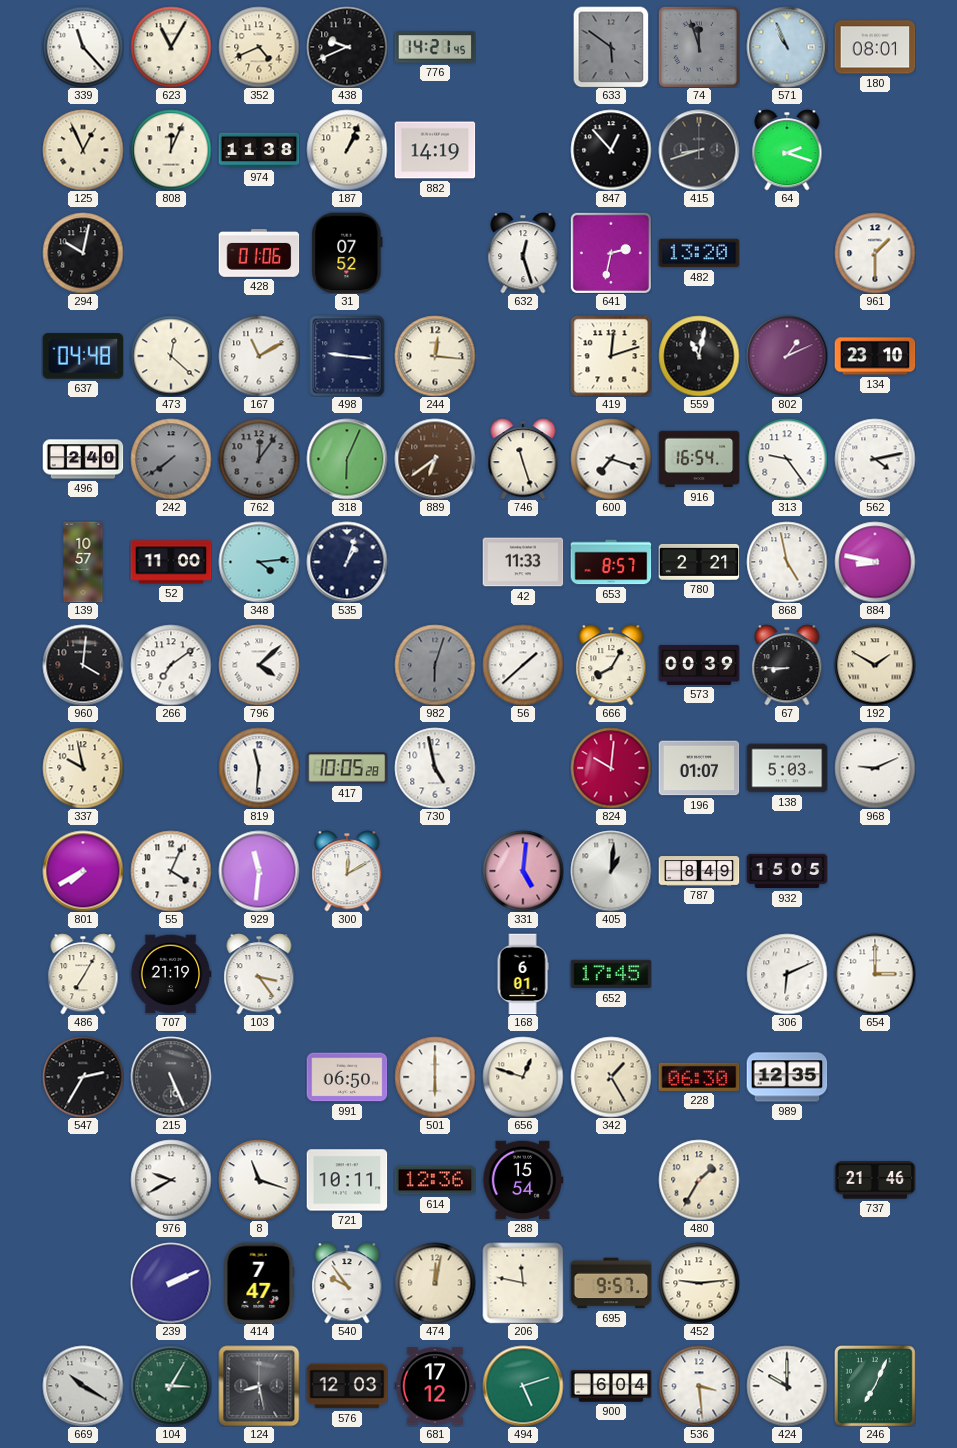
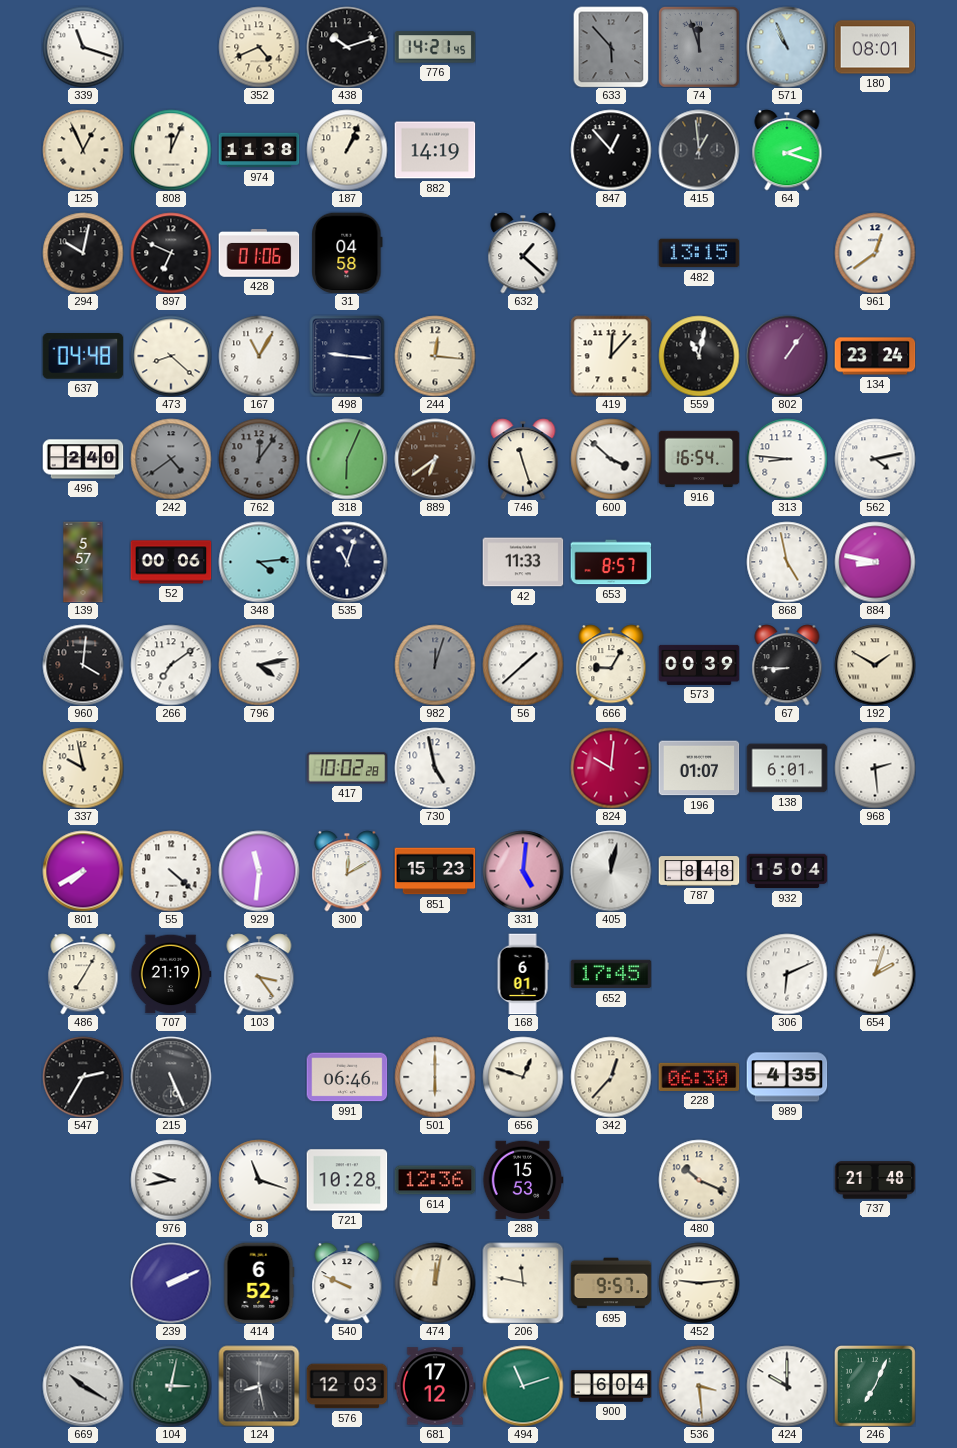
339: 11:23 -> 11:18 (83, 47)
623: 11:05 -> none (171, 47)
438: 9:41 -> 10:12 (347, 47)
633: 5:51 -> 5:53 (611, 47)
415: 8:42 -> 12:59 (699, 150)
897: none -> 6:49 (171, 253)
31: 07:52 -> 04:58 (347, 253)
632: 12:27 -> 1:22 (523, 253)
641: 2:32 -> none (611, 253)
482: 13:20 -> 13:15 (699, 253)
961: 1:30 -> 12:39 (875, 253)
473: 12:22 -> 8:22 (171, 356)
167: 11:10 -> 11:05 (259, 356)
419: 12:12 -> 12:07 (611, 356)
802: 1:11 -> 1:06 (787, 356)
134: 23:10 -> 23:24 (875, 356)
242: 7:39 -> 4:39 (171, 459)
600: 7:18 -> 3:52 (611, 459)
313: 9:24 -> 8:46 (787, 459)
139: 10:57 -> 5:57 (83, 562)
52: 11:00 -> 00:06 (171, 562)
535: 1:03 -> 11:03 (347, 562)
780: 2:21 -> none (699, 562)
796: 4:08 -> 4:13 (259, 665)
982: 6:03 -> 12:03 (435, 665)
666: 8:05 -> 9:05 (611, 665)
819: 11:31 -> none (259, 768)
417: 10:05 -> 10:02 (347, 768)
138: 5:03 -> 6:01 (787, 768)
968: 9:11 -> 2:29 (875, 768)
55: 4:04 -> 4:22 (171, 871)
851: none -> 15:23 (435, 871)
405: 1:01 -> 12:02 (611, 871)
787: 8:49 -> 8:48 (699, 871)
932: 15:05 -> 15:04 (787, 871)
654: 3:00 -> 2:03 (875, 974)
991: 06:50 -> 06:46 (347, 1077)
342: 1:25 -> 12:37 (611, 1077)
989: 12:35 -> 4:35 (787, 1077)
976: 9:40 -> 9:43 (171, 1180)
721: 10:11 -> 10:28 (347, 1180)
288: 15:54 -> 15:53 (523, 1180)
480: 1:35 -> 10:19 (699, 1180)
737: 21:46 -> 21:48 (875, 1180)
414: 7:47 -> 6:52 (259, 1283)
540: 9:54 -> 9:49 (347, 1283)
104: 3:05 -> 3:02 (171, 1386)
494: 5:12 -> 11:12 (523, 1386)
